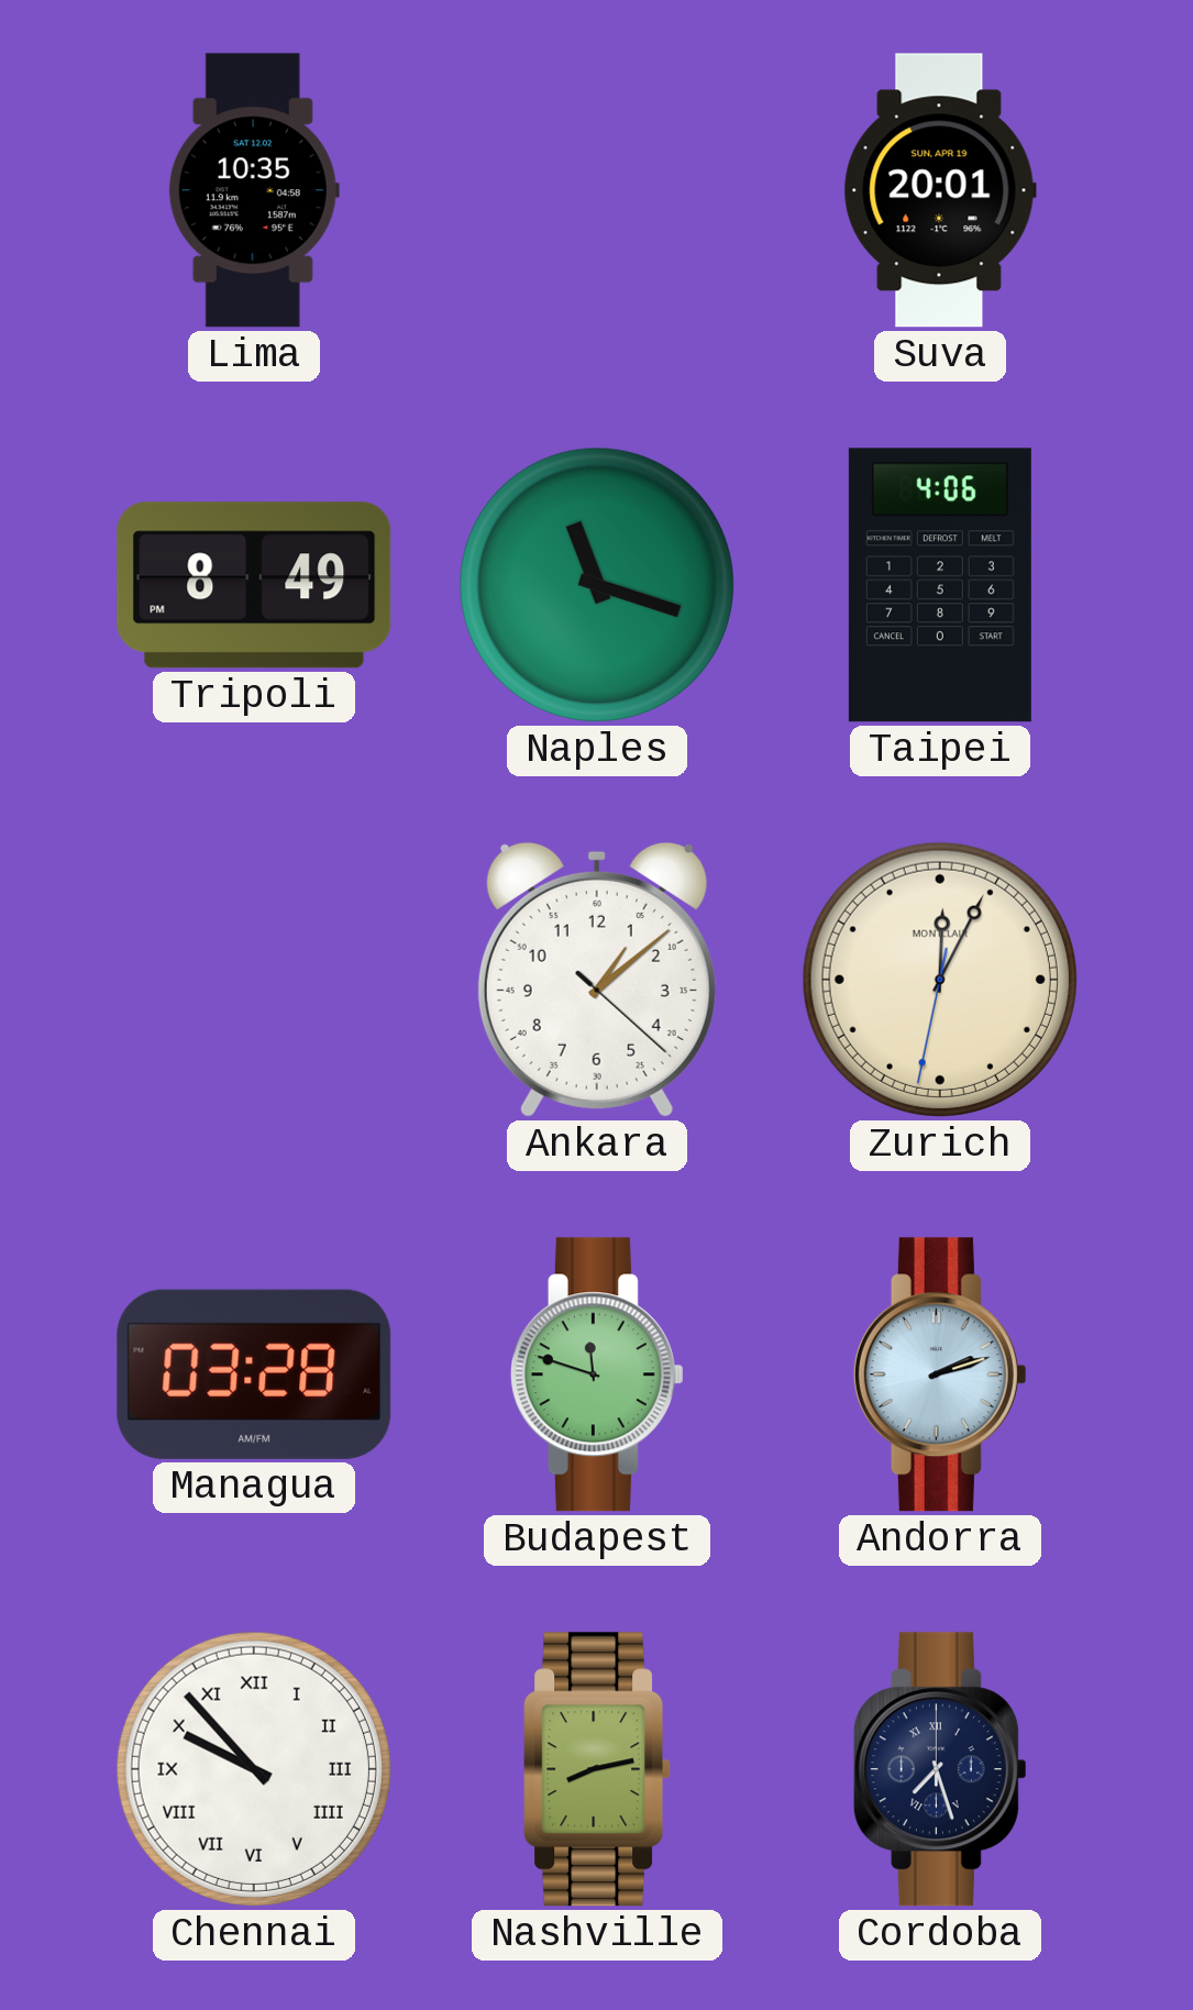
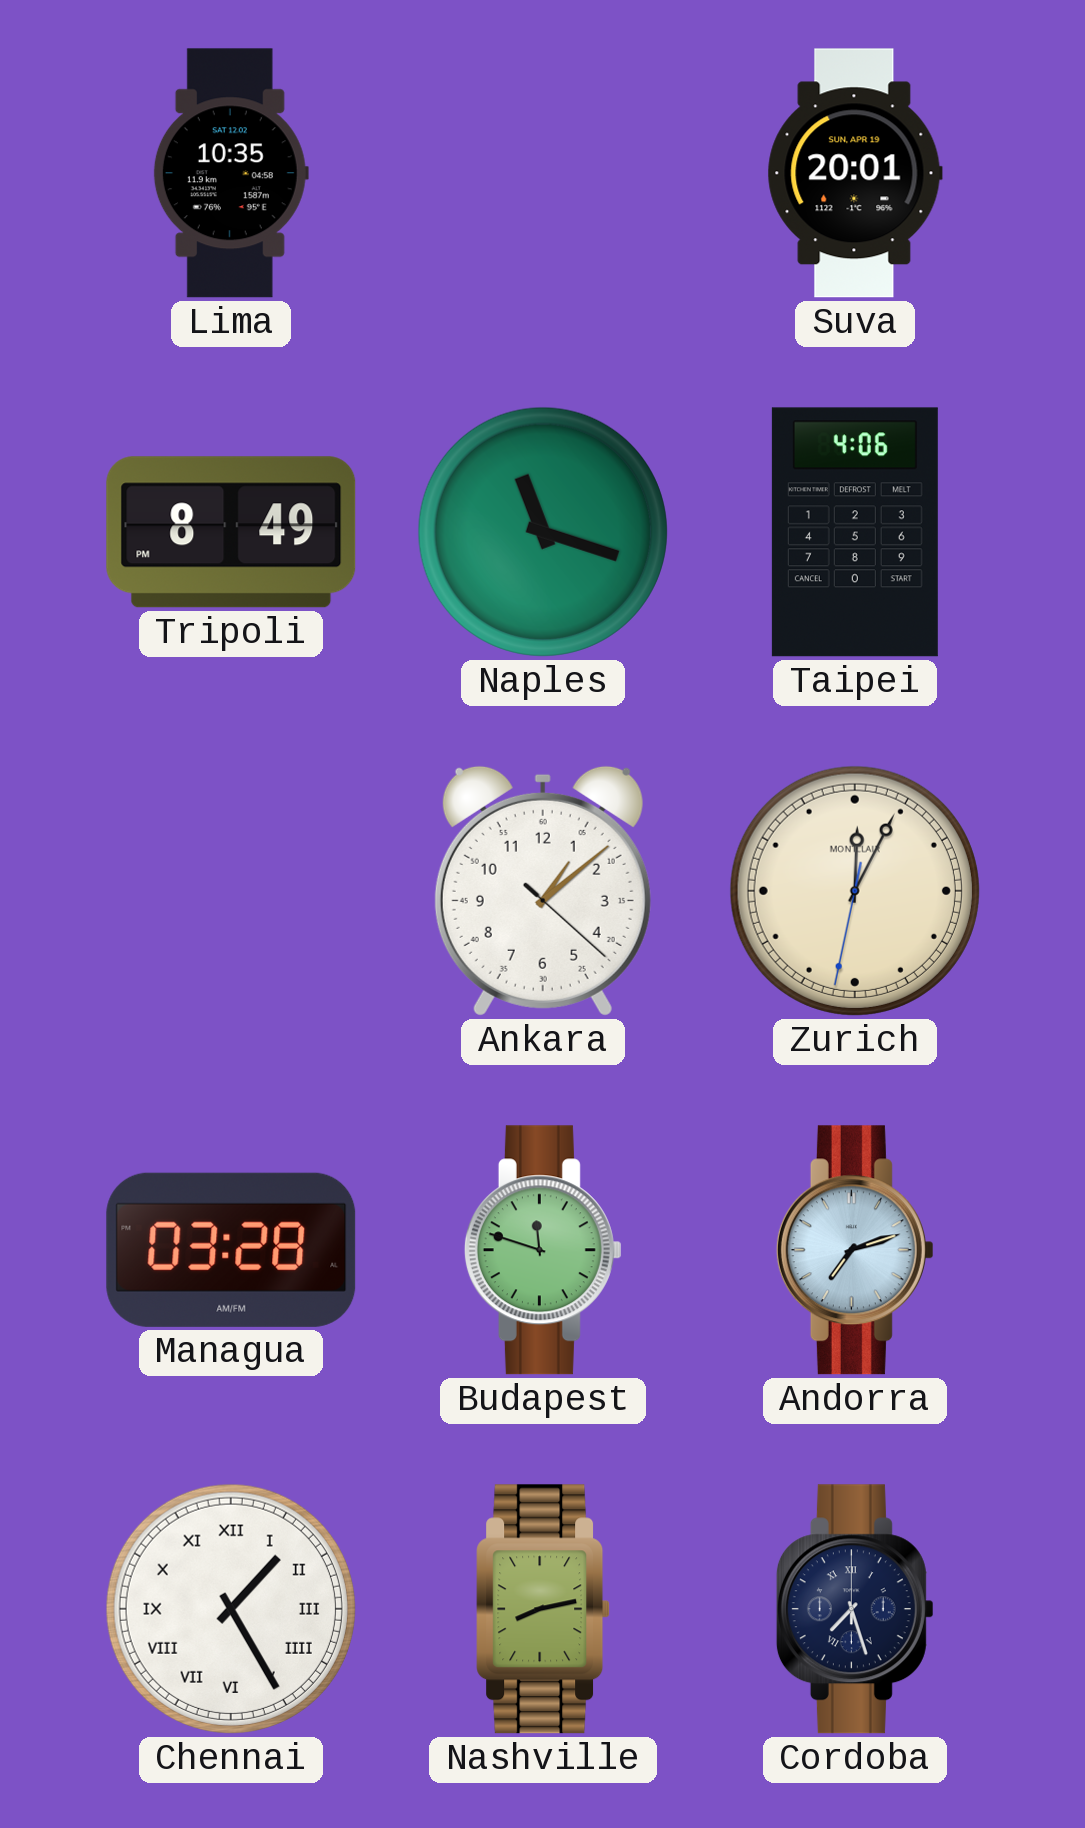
Andorra: 2:12 -> 7:12 (855, 1250)
Chennai: 9:53 -> 1:25 (231, 1609)
